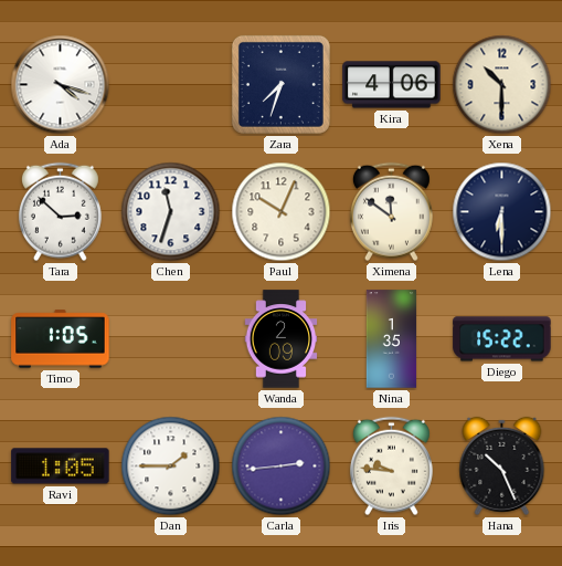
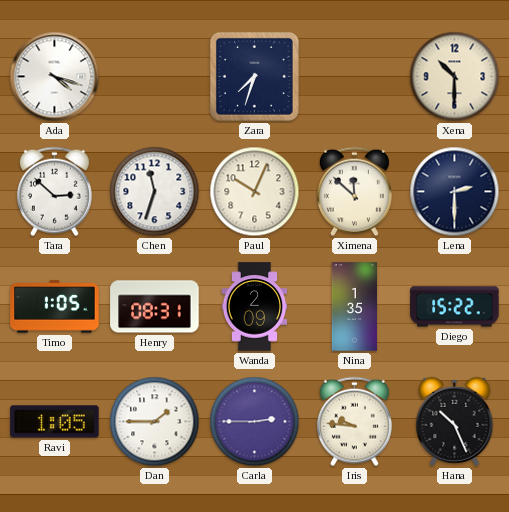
Kira: 4:06 -> none (392, 85)
Ximena: 11:51 -> 11:52 (354, 192)
Lena: 6:30 -> 2:30 (455, 192)
Henry: none -> 08:31 (155, 307)
Carla: 2:44 -> 2:45 (255, 422)
